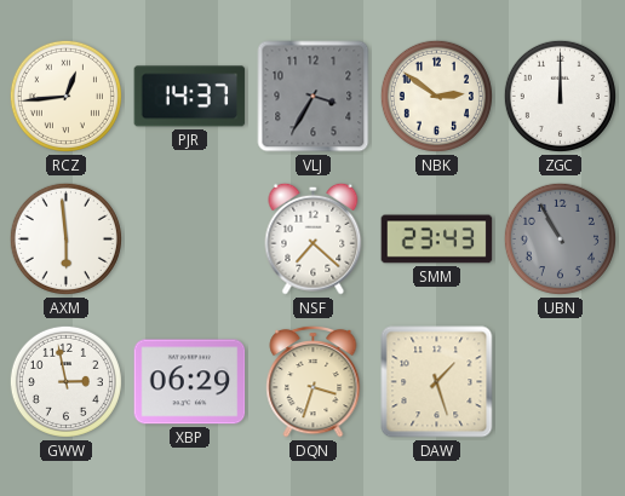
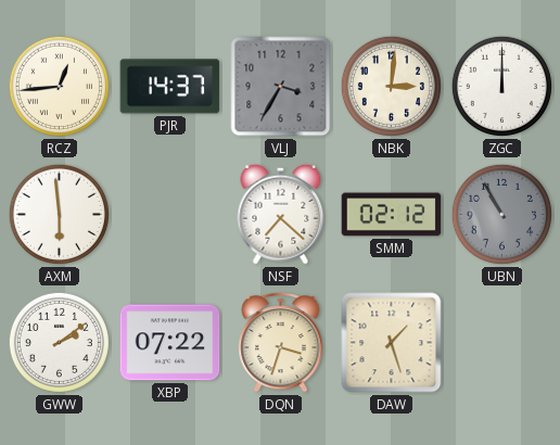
NBK: 2:51 -> 3:01 (391, 86)
SMM: 23:43 -> 02:12 (392, 215)
GWW: 2:58 -> 2:09 (59, 342)
XBP: 06:29 -> 07:22 (170, 343)
